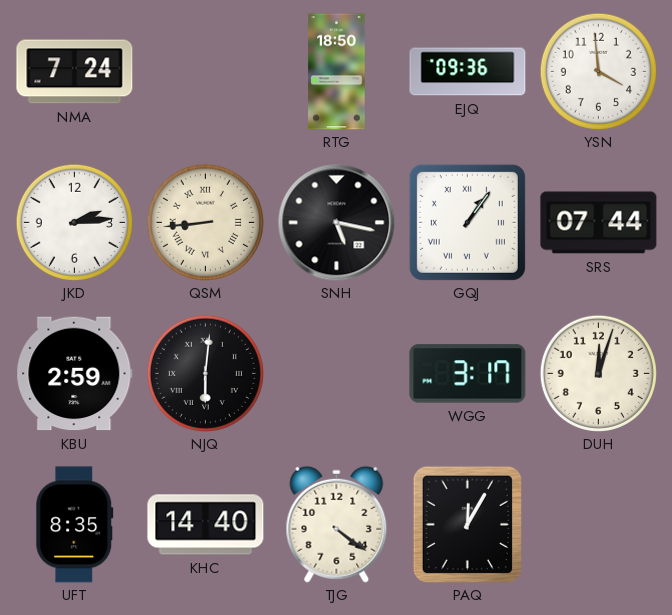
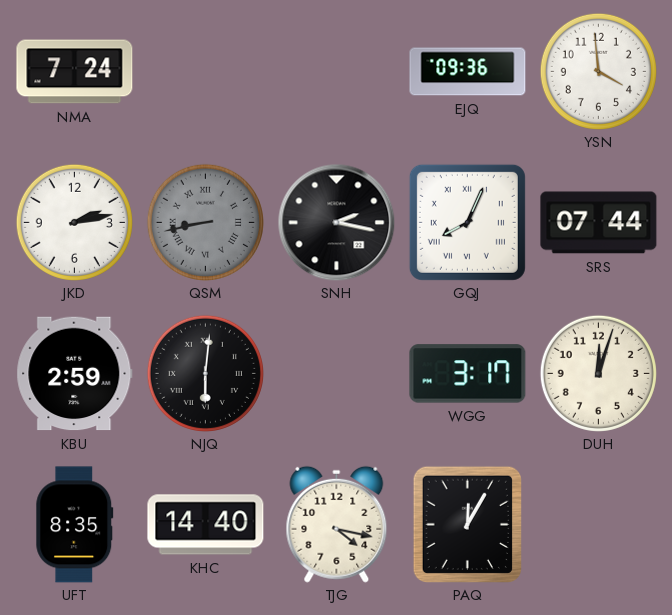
RTG: 18:50 -> none (337, 72)
JKD: 2:14 -> 2:13 (74, 222)
QSM: 8:44 -> 8:43 (205, 222)
QSM dial: cream -> grey (205, 222)
SNH: 5:17 -> 2:17 (336, 222)
GQJ: 1:06 -> 8:04 (467, 222)
TJG: 4:21 -> 4:17 (337, 524)
